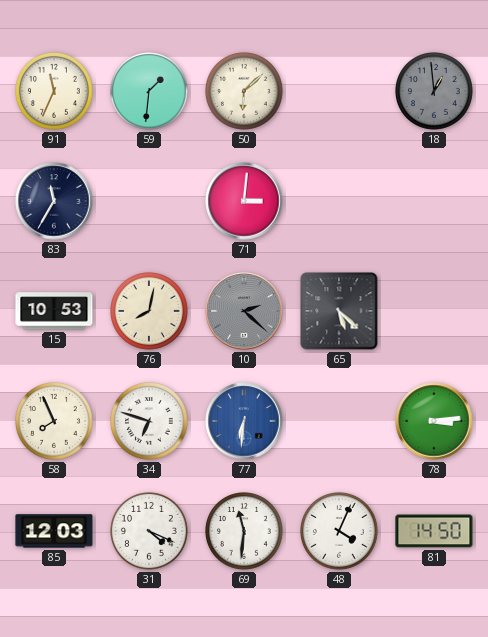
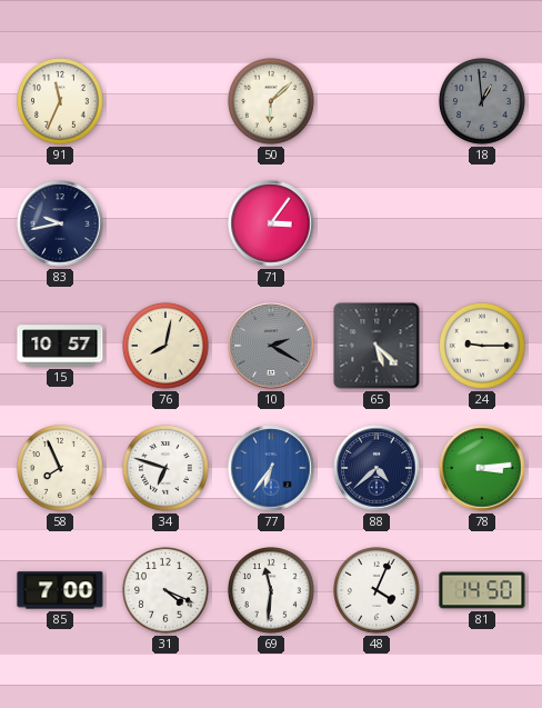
59: 1:31 -> none (150, 92)
83: 11:35 -> 9:43 (60, 223)
71: 3:01 -> 3:06 (271, 223)
15: 10:53 -> 10:57 (60, 346)
10: 2:22 -> 2:20 (271, 346)
24: none -> 9:15 (483, 347)
77: 6:31 -> 6:36 (271, 468)
88: none -> 4:38 (377, 468)
85: 12:03 -> 7:00 (60, 590)
